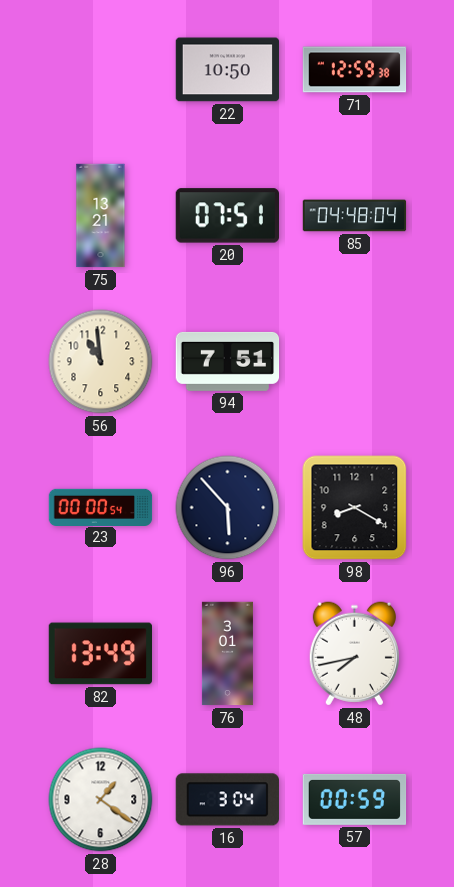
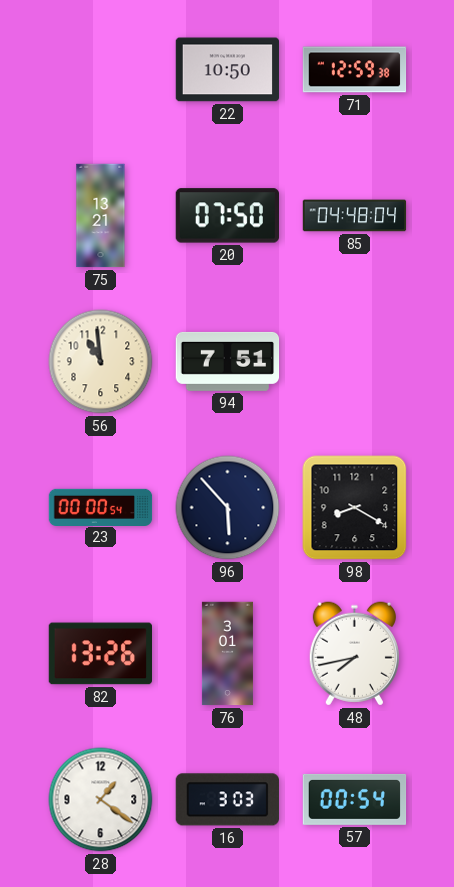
20: 07:51 -> 07:50 (227, 216)
82: 13:49 -> 13:26 (100, 654)
16: 3:04 -> 3:03 (227, 800)
57: 00:59 -> 00:54 (355, 799)
